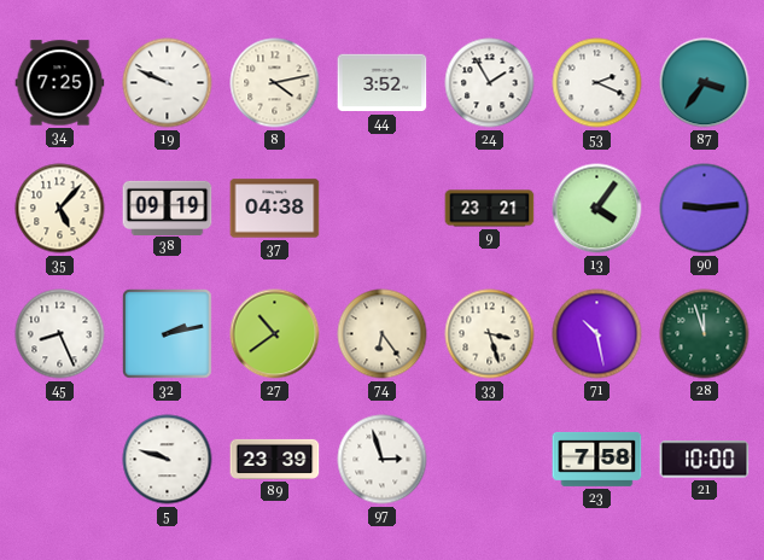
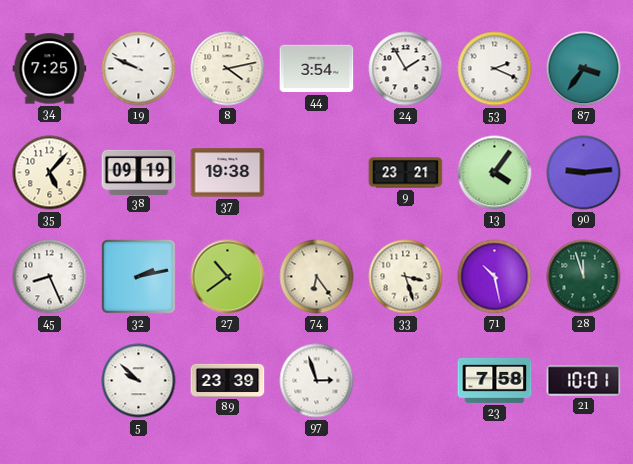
44: 3:52 -> 3:54 (317, 69)
37: 04:38 -> 19:38 (228, 173)
5: 9:48 -> 9:52 (139, 381)
21: 10:00 -> 10:01 (584, 381)
